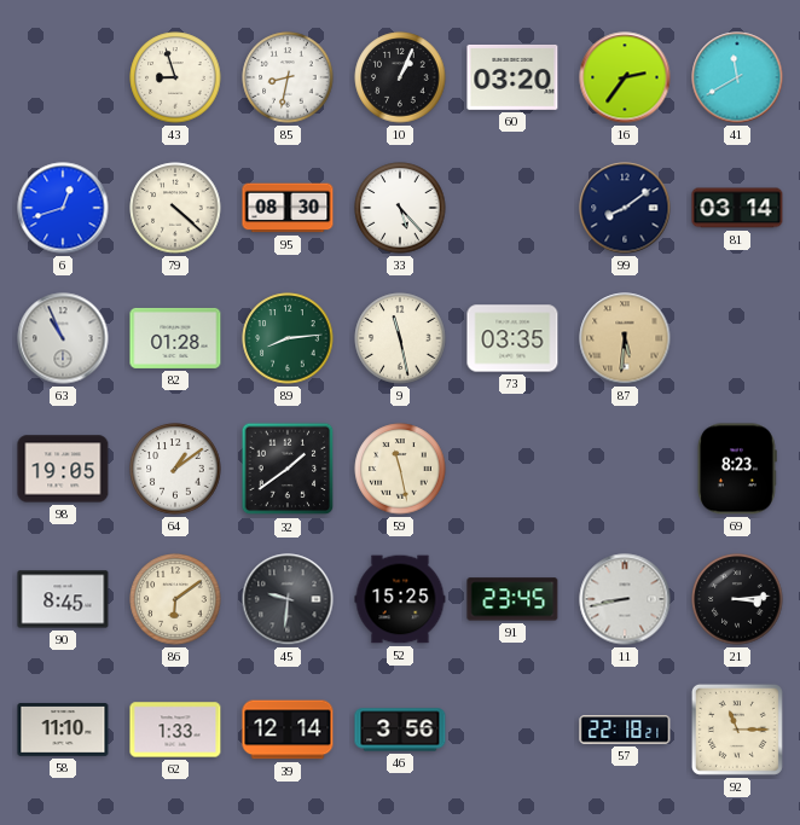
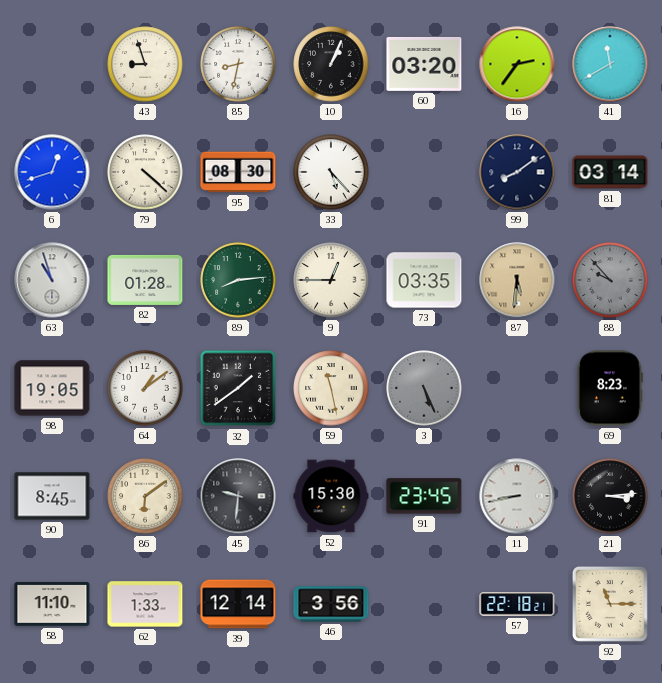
63: 10:56 -> 10:57 (52, 280)
9: 11:28 -> 12:45 (331, 280)
88: none -> 9:53 (610, 280)
3: none -> 5:26 (424, 388)
52: 15:25 -> 15:30 (331, 496)
